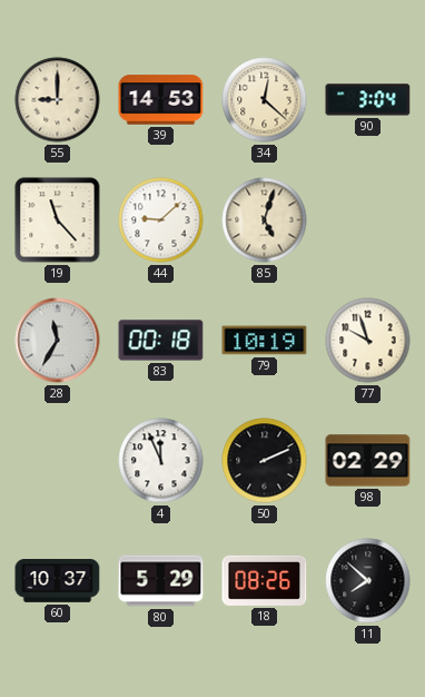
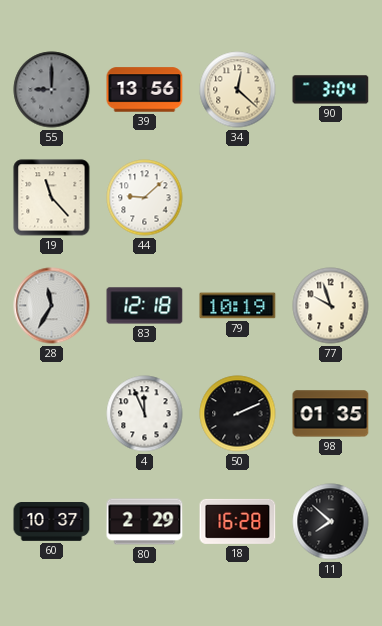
55 dial: cream -> grey (52, 90)
39: 14:53 -> 13:56 (145, 90)
85: 5:03 -> none (265, 220)
83: 00:18 -> 12:18 (145, 306)
98: 02:29 -> 01:35 (331, 414)
80: 5:29 -> 2:29 (145, 522)
18: 08:26 -> 16:28 (238, 521)
